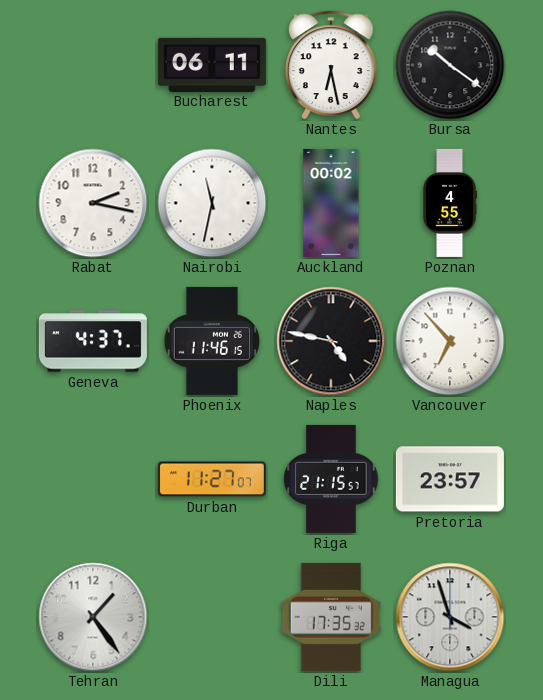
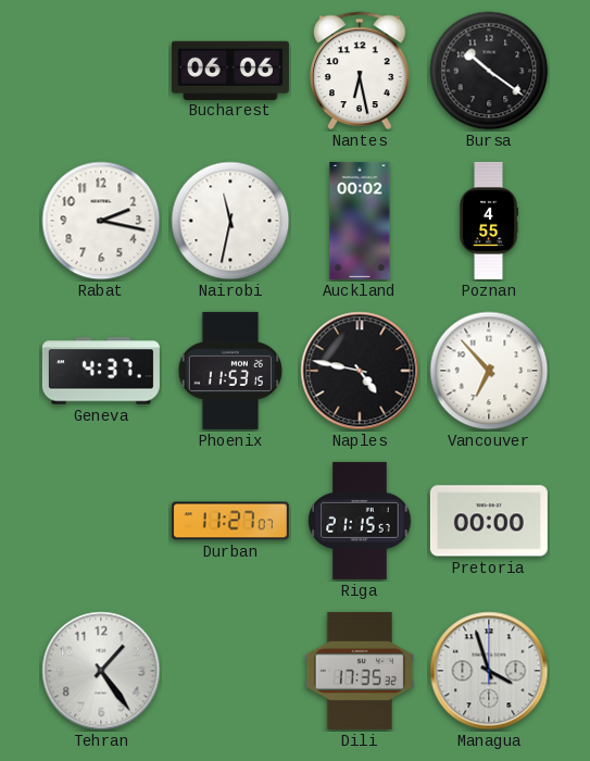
Bucharest: 06:11 -> 06:06 (230, 70)
Phoenix: 11:46 -> 11:53 (230, 371)
Pretoria: 23:57 -> 00:00 (489, 521)
